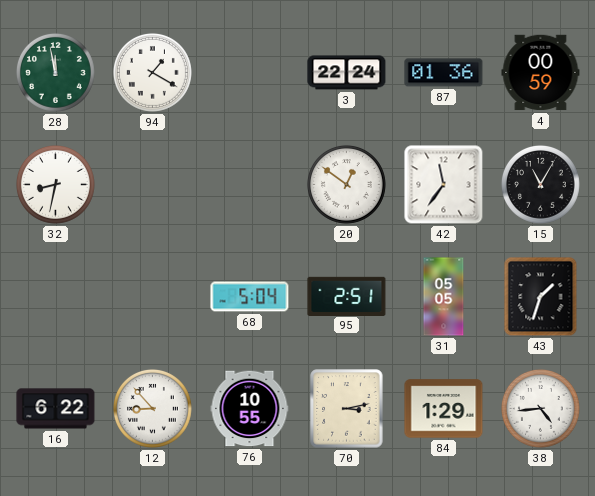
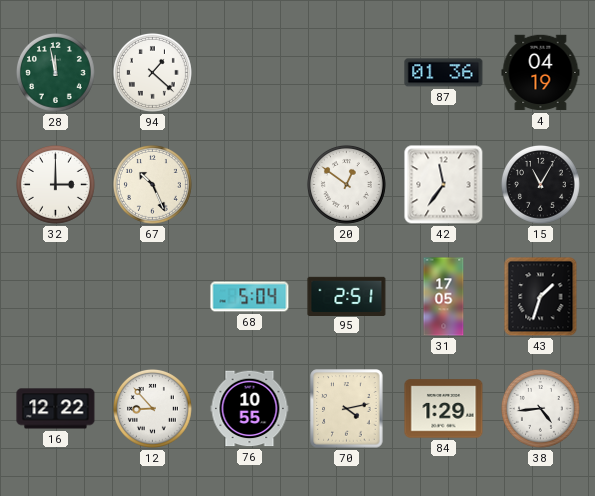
94: 1:20 -> 1:22 (152, 72)
3: 22:24 -> none (347, 73)
4: 00:59 -> 04:19 (541, 73)
32: 8:32 -> 3:00 (55, 184)
67: none -> 10:26 (152, 184)
31: 05:05 -> 17:05 (444, 297)
16: 6:22 -> 12:22 (56, 409)
70: 3:13 -> 4:13 (347, 409)
